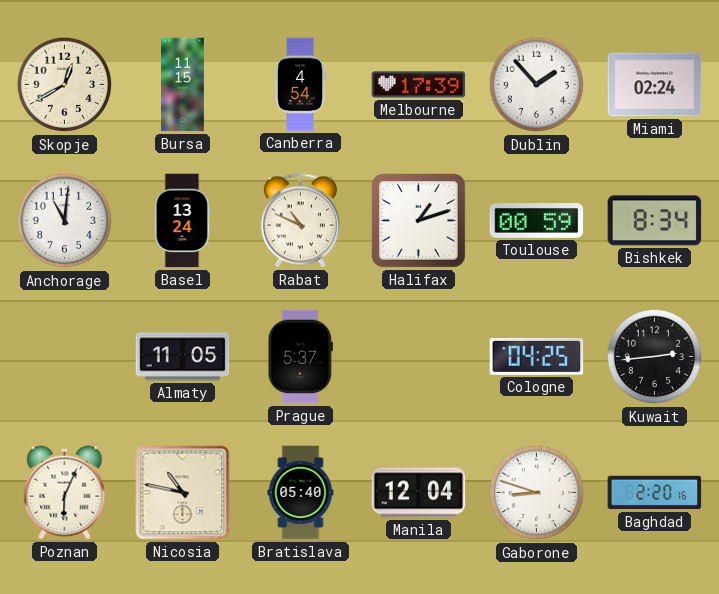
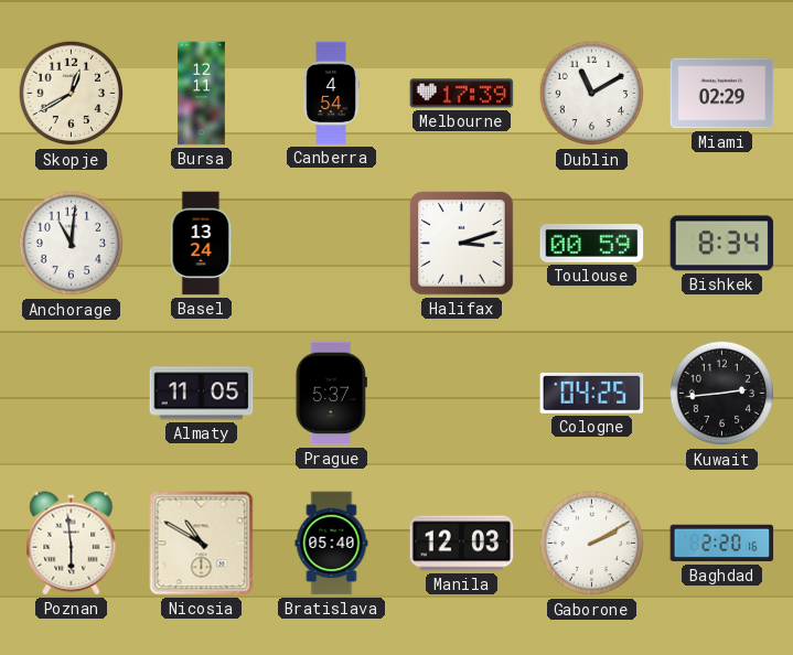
Bursa: 11:15 -> 12:11 (202, 94)
Dublin: 1:53 -> 11:10 (592, 94)
Miami: 02:24 -> 02:29 (722, 94)
Rabat: 10:49 -> none (300, 221)
Halifax: 1:12 -> 3:12 (462, 244)
Poznan: 6:04 -> 5:59 (72, 544)
Nicosia: 10:47 -> 10:50 (202, 544)
Manila: 12:04 -> 12:03 (462, 544)
Gaborone: 8:48 -> 2:10 (592, 544)
